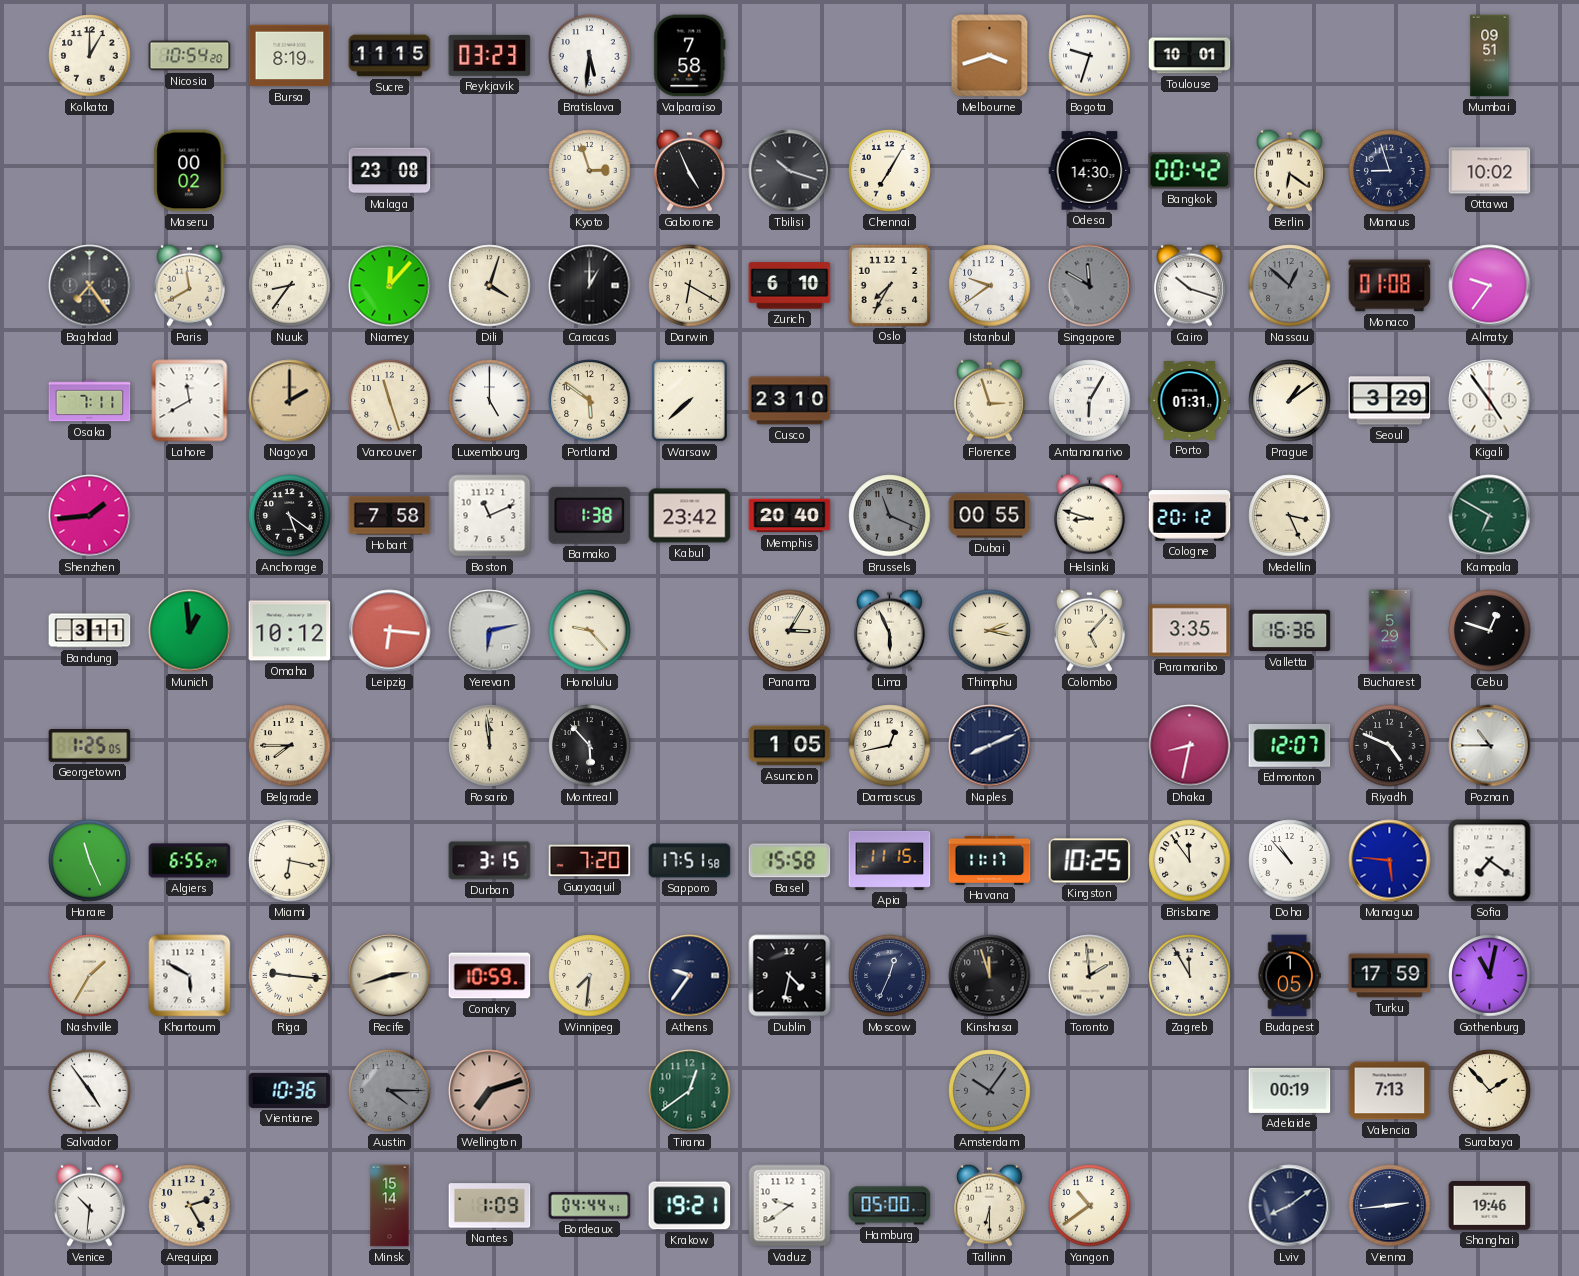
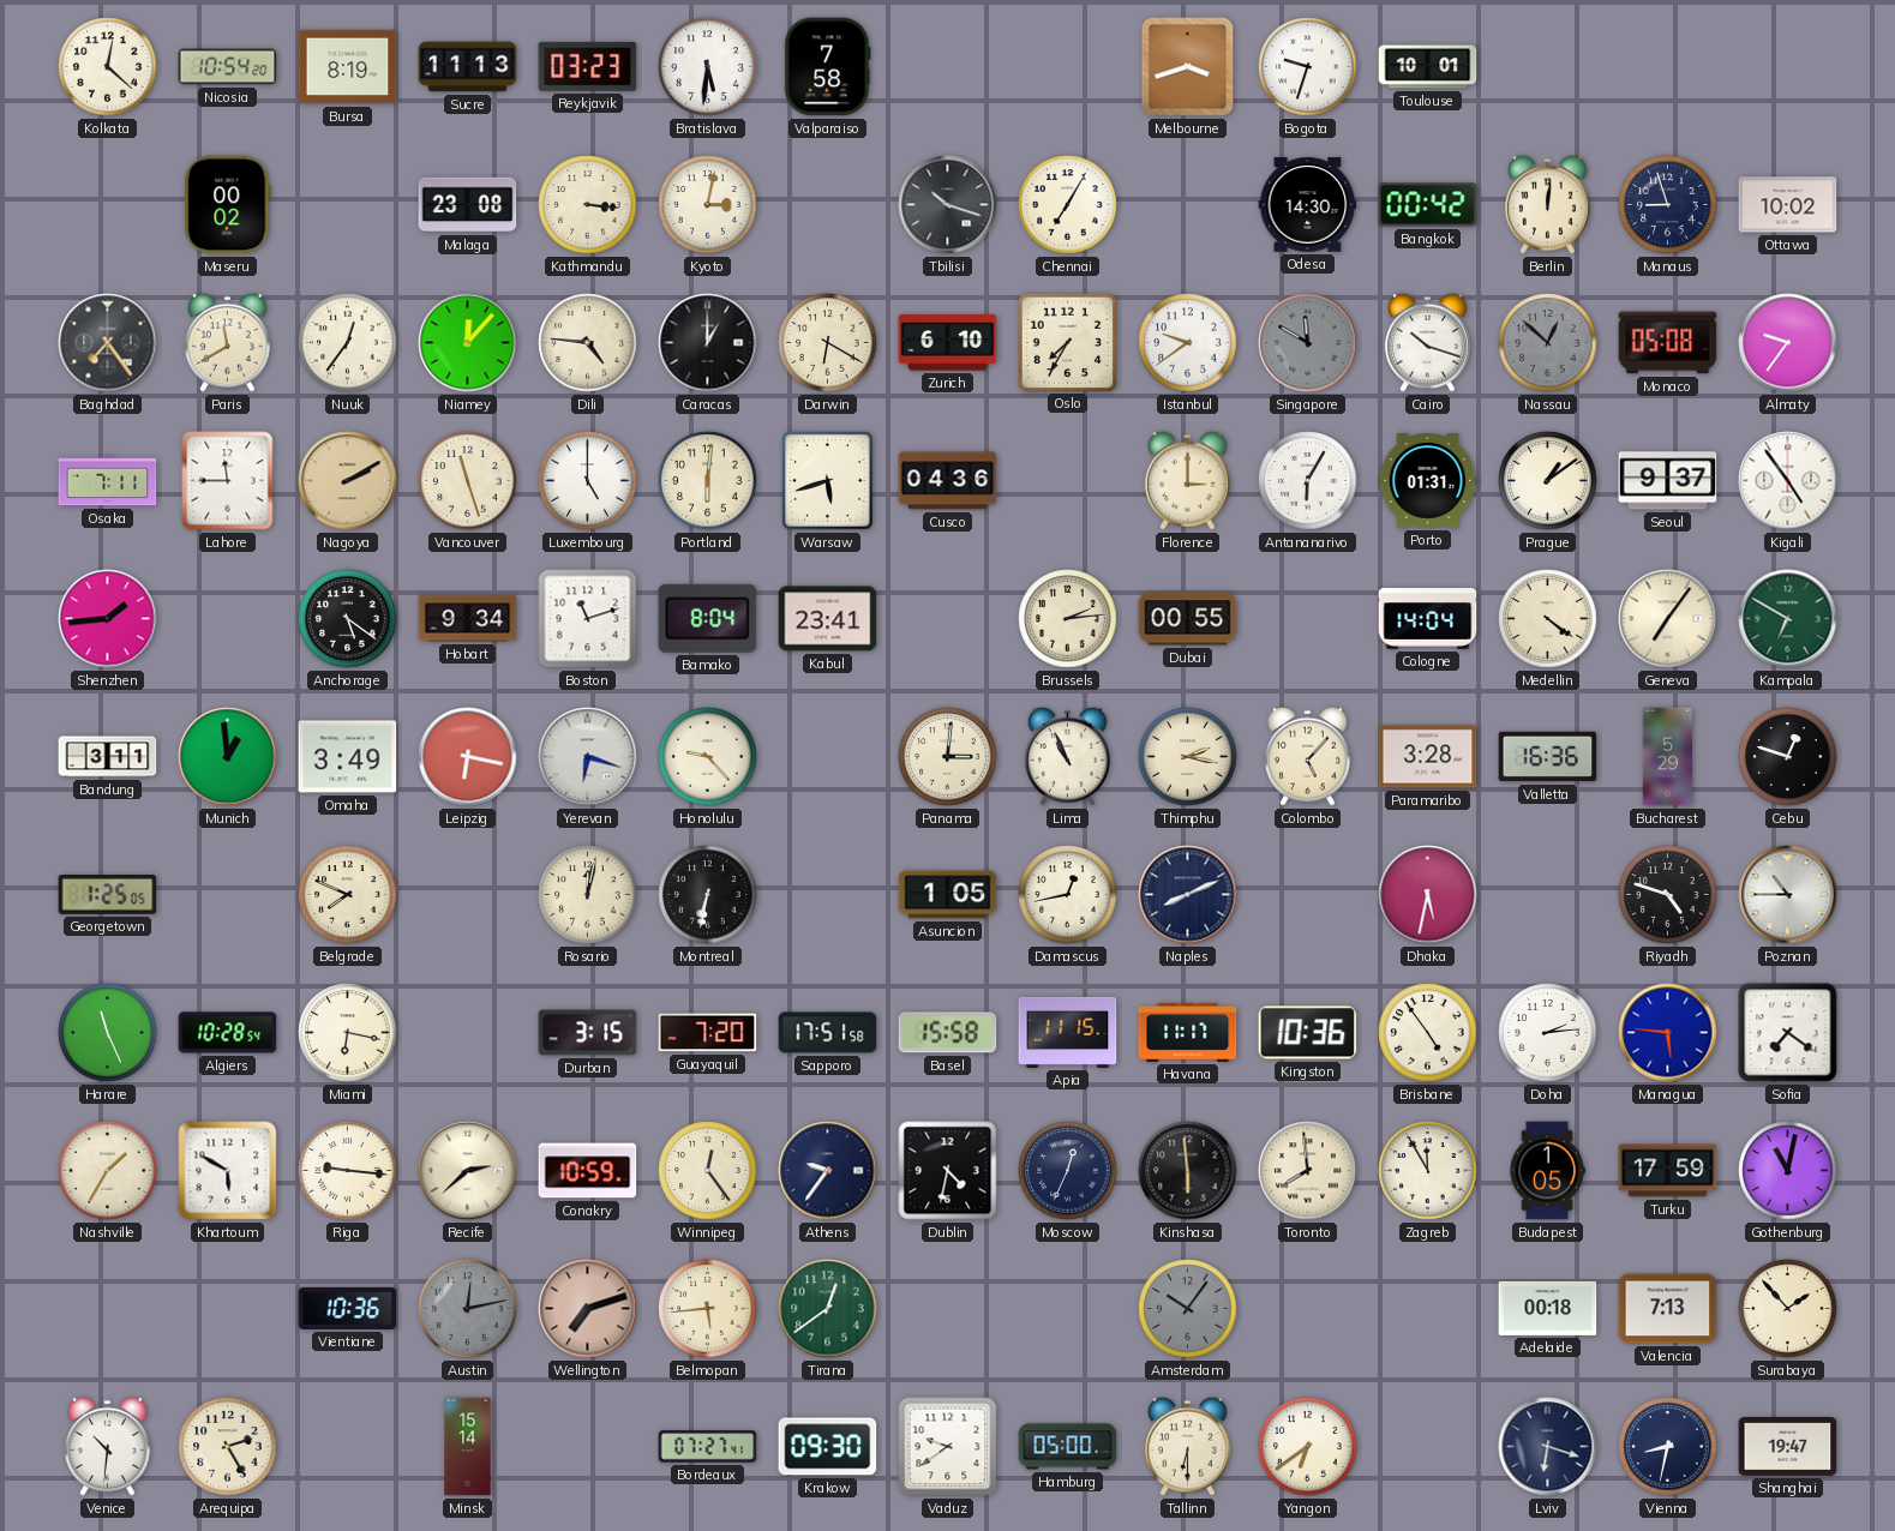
Kolkata: 1:00 -> 12:22 (108, 67)
Sucre: 11:15 -> 11:13 (468, 67)
Mumbai: 09:51 -> none (1490, 56)
Kathmandu: none -> 3:16 (588, 205)
Kyoto: 2:57 -> 3:02 (708, 205)
Gaborone: 4:56 -> none (690, 170)
Berlin: 6:21 -> 12:01 (1548, 204)
Nuuk: 8:36 -> 12:36 (348, 343)
Dili: 4:03 -> 4:46 (588, 343)
Monaco: 01:08 -> 05:08 (1668, 343)
Lahore: 11:40 -> 11:45 (228, 481)
Nagoya: 2:00 -> 2:10 (348, 481)
Portland: 5:51 -> 6:01 (708, 481)
Warsaw: 7:38 -> 5:42 (827, 480)
Cusco: 23:10 -> 04:36 (948, 481)
Florence: 2:57 -> 3:00 (1188, 480)
Seoul: 3:29 -> 9:37 (1668, 481)
Hobart: 7:58 -> 9:34 (468, 619)
Boston: 11:11 -> 11:12 (588, 619)
Bamako: 1:38 -> 8:04 (708, 618)
Kabul: 23:42 -> 23:41 (828, 619)
Memphis: 20:40 -> none (790, 516)
Brussels: 11:19 -> 2:14 (1068, 619)
Brussels dial: grey -> cream (1068, 619)
Helsinki: 8:48 -> none (1090, 515)
Cologne: 20:12 -> 14:04 (1428, 619)
Medellin: 3:26 -> 4:21 (1548, 619)
Geneva: none -> 7:06 (1668, 619)
Omaha: 10:12 -> 3:49 (348, 757)
Leipzig: 6:16 -> 6:17 (468, 757)
Yerevan: 6:13 -> 6:18 (588, 757)
Panama: 3:05 -> 3:01 (948, 757)
Lima: 5:56 -> 10:56 (1068, 756)
Paramaribo: 3:35 -> 3:28 (1428, 757)
Belgrade: 7:45 -> 7:49 (348, 895)
Rosario: 11:59 -> 12:02 (588, 895)
Montreal: 5:53 -> 6:32 (708, 895)
Dhaka: 8:32 -> 5:32 (1428, 895)
Edmonton: 12:07 -> none (1290, 745)
Riyadh: 4:49 -> 4:48 (1668, 895)
Algiers: 6:55 -> 10:28 (228, 1033)
Kingston: 10:25 -> 10:36 (1308, 1033)
Brisbane: 11:54 -> 4:54 (1428, 1033)
Doha: 10:53 -> 2:14 (1548, 1033)
Recife: 2:42 -> 2:38 (468, 1171)
Winnipeg: 7:31 -> 12:24 (708, 1171)
Kinshasa: 11:57 -> 5:59 (1188, 1171)
Toronto: 1:59 -> 7:59 (1308, 1171)
Salvador: 4:54 -> none (90, 1091)
Austin: 4:15 -> 12:13 (468, 1309)
Belmopan: none -> 5:44 (708, 1309)
Adelaide: 00:19 -> 00:18 (1548, 1308)
Nantes: 1:09 -> none (490, 1206)
Bordeaux: 04:44 -> 07:27 (708, 1447)
Krakow: 19:21 -> 09:30 (828, 1447)
Yangon: 10:39 -> 6:39 (1308, 1447)
Lviv: 8:09 -> 6:18 (1548, 1447)
Vienna: 2:44 -> 8:32 (1668, 1447)
Shanghai: 19:46 -> 19:47 (1788, 1447)
